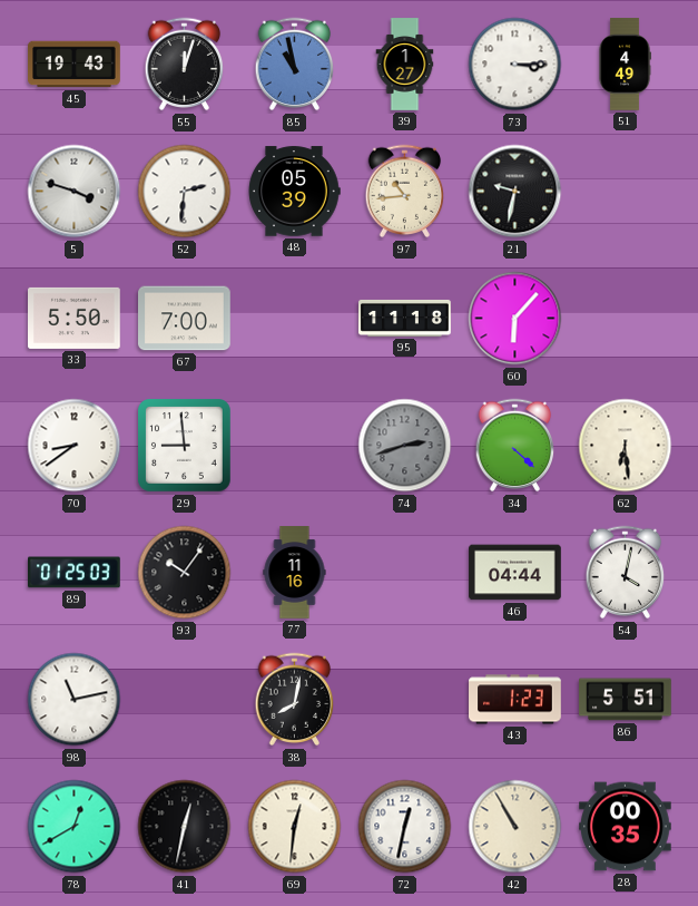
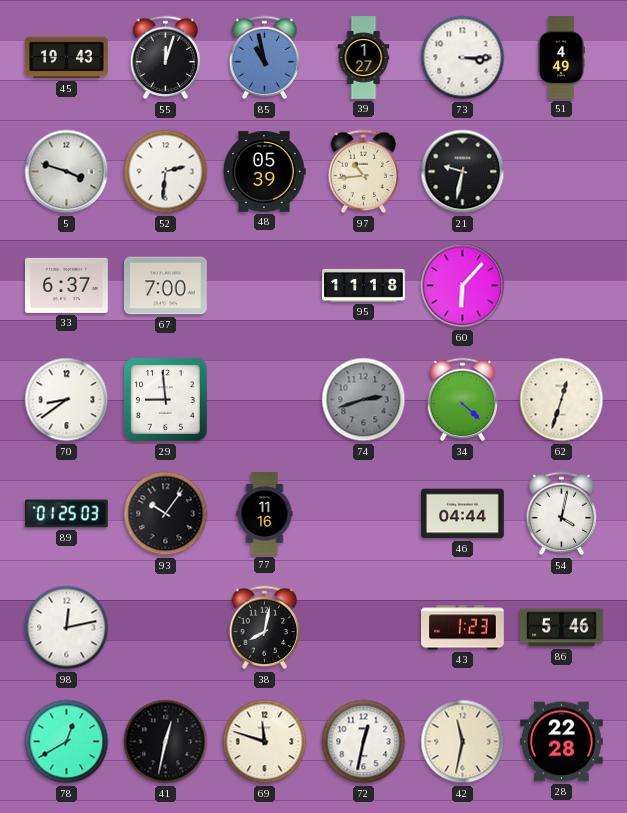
33: 5:50 -> 6:37 (67, 285)
62: 6:29 -> 12:33 (562, 400)
98: 11:13 -> 12:13 (67, 628)
86: 5:51 -> 5:46 (562, 628)
69: 12:31 -> 11:48 (265, 742)
42: 10:55 -> 11:32 (463, 742)
28: 00:35 -> 22:28 (562, 742)
